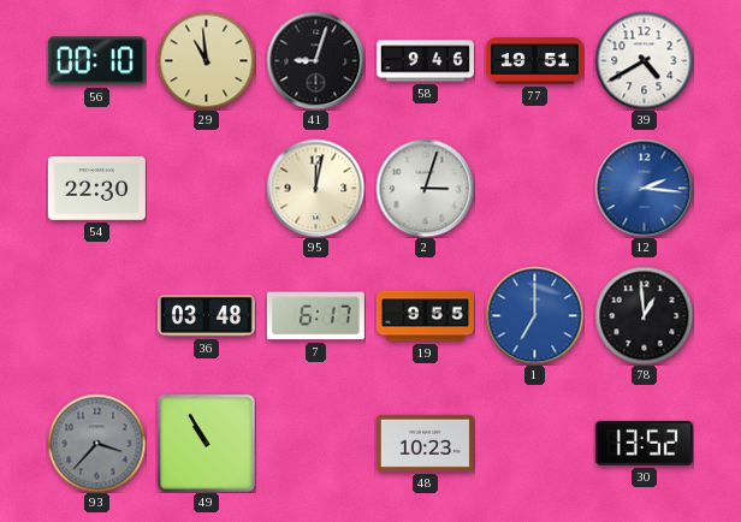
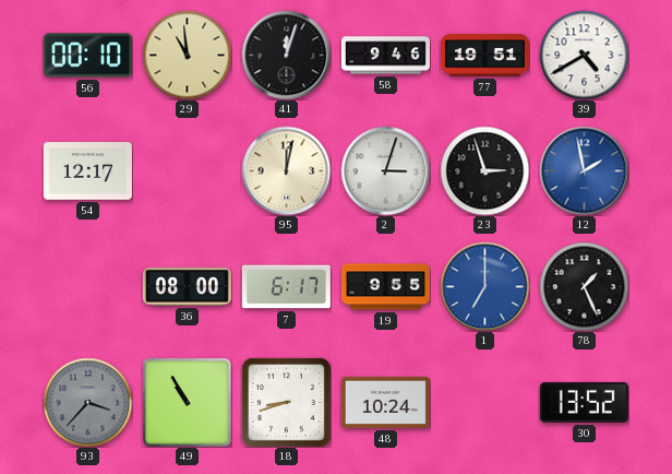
41: 9:03 -> 12:03 (286, 55)
54: 22:30 -> 12:17 (87, 171)
23: none -> 2:57 (484, 170)
12: 2:16 -> 1:58 (584, 170)
36: 03:48 -> 08:00 (187, 287)
78: 12:59 -> 1:26 (584, 286)
18: none -> 8:42 (286, 402)
48: 10:23 -> 10:24 (385, 402)
